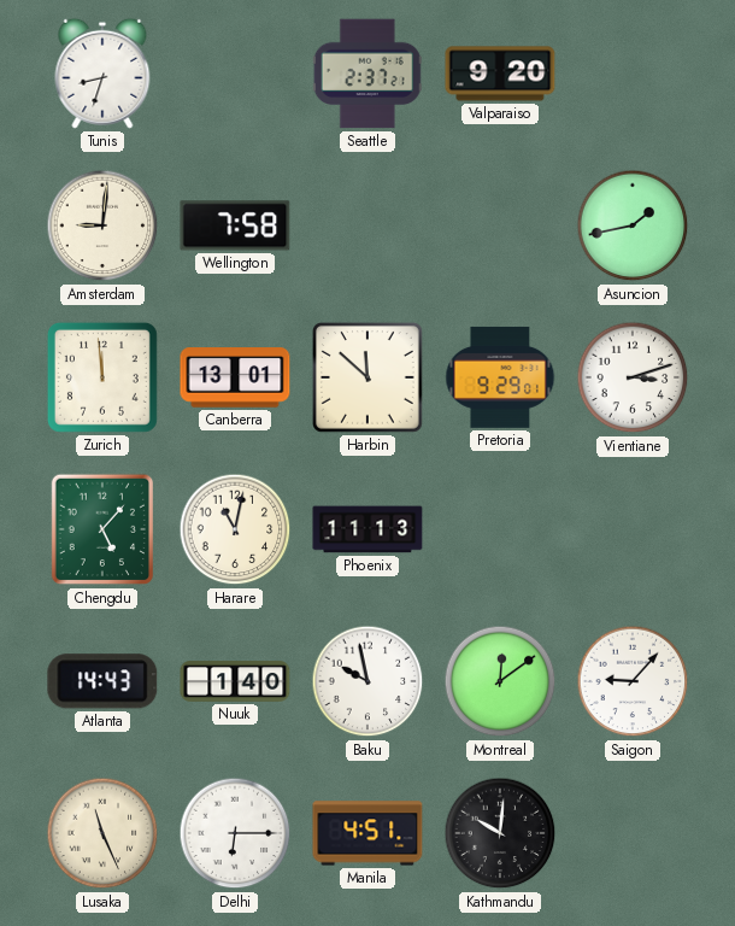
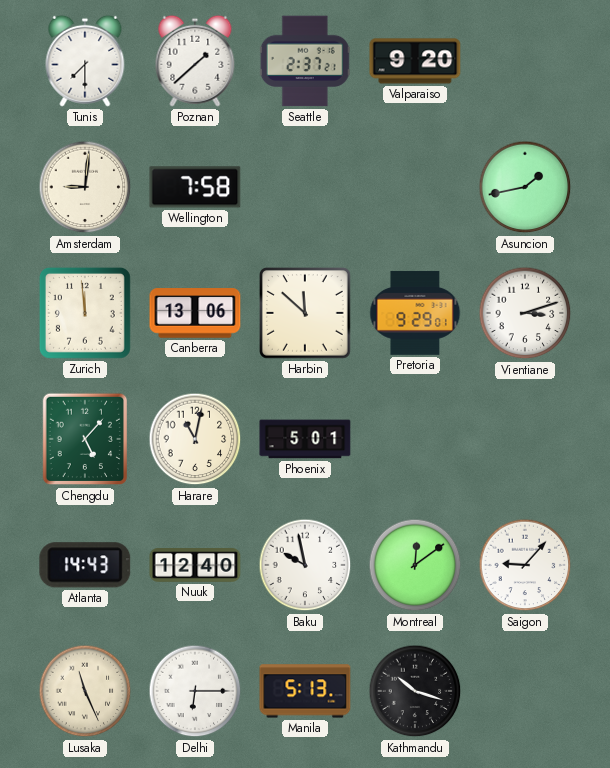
Tunis: 8:33 -> 7:30 (85, 61)
Poznan: none -> 1:38 (195, 61)
Canberra: 13:01 -> 13:06 (195, 313)
Phoenix: 11:13 -> 5:01 (305, 439)
Nuuk: 1:40 -> 12:40 (195, 565)
Manila: 4:51 -> 5:13 (305, 691)
Kathmandu: 10:01 -> 10:18 (415, 691)
